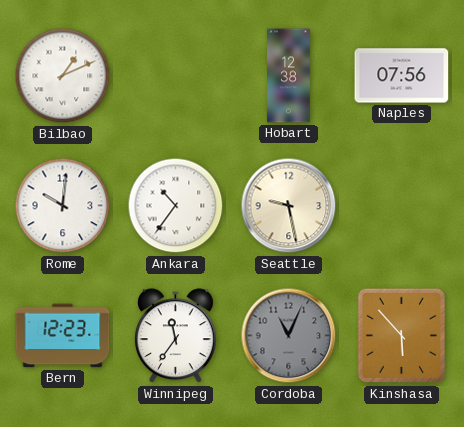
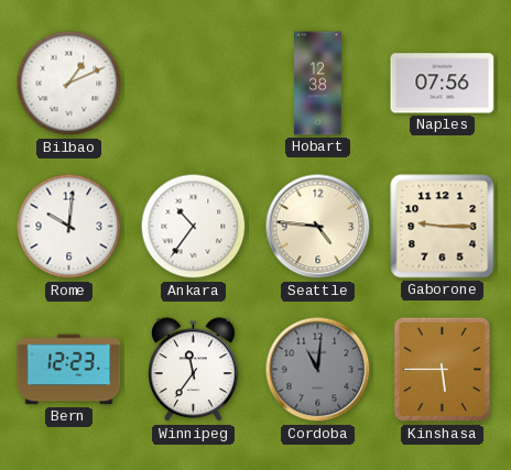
Seattle: 9:28 -> 4:46 (318, 227)
Gaborone: none -> 9:15 (443, 227)
Cordoba: 11:04 -> 11:01 (318, 370)
Kinshasa: 5:53 -> 5:45 (442, 370)
